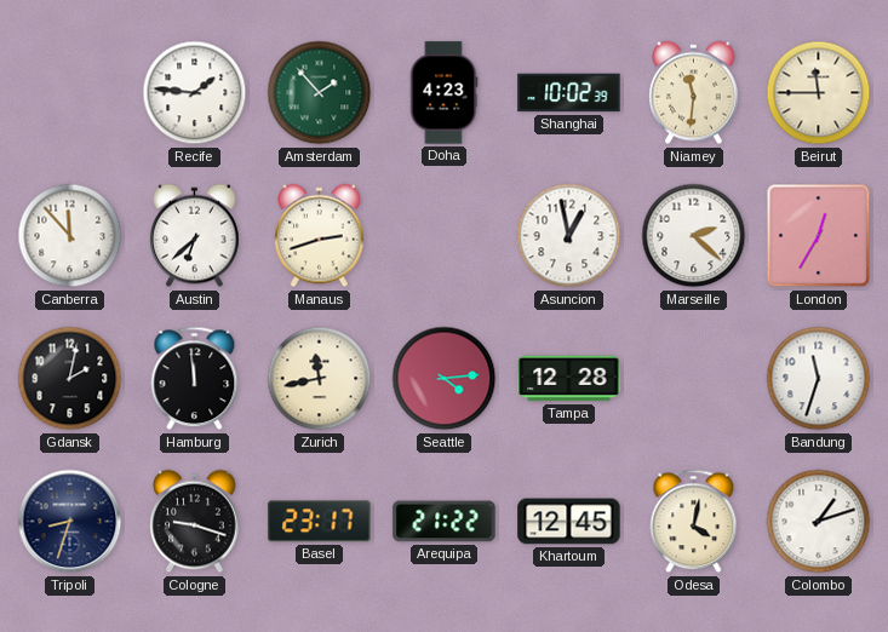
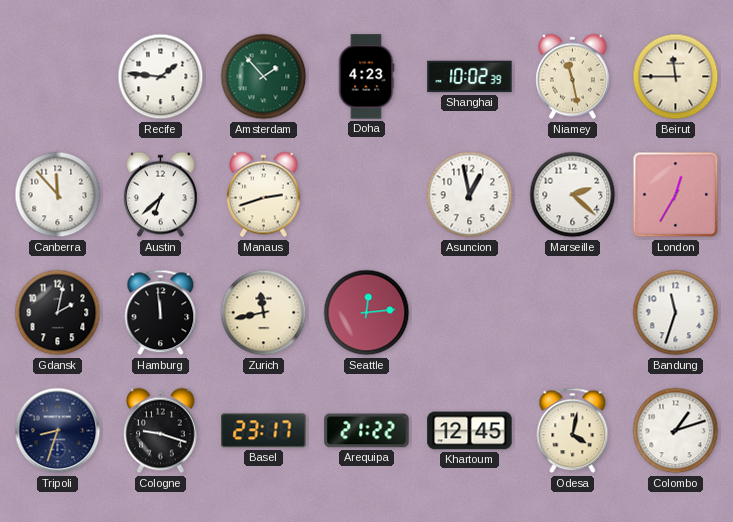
Niamey: 11:31 -> 11:28 (573, 77)
Seattle: 4:14 -> 12:14 (367, 313)
Tampa: 12:28 -> none (569, 379)
